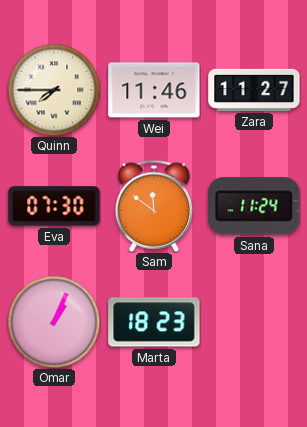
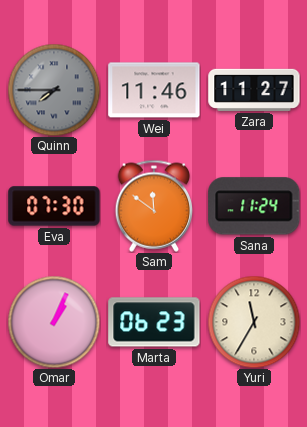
Quinn dial: cream -> grey (54, 90)
Marta: 18:23 -> 06:23 (154, 322)
Yuri: none -> 11:35 (254, 322)
